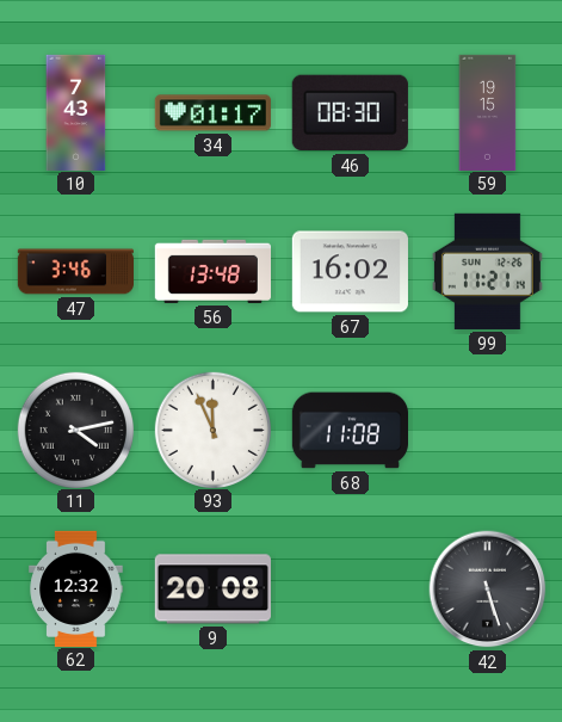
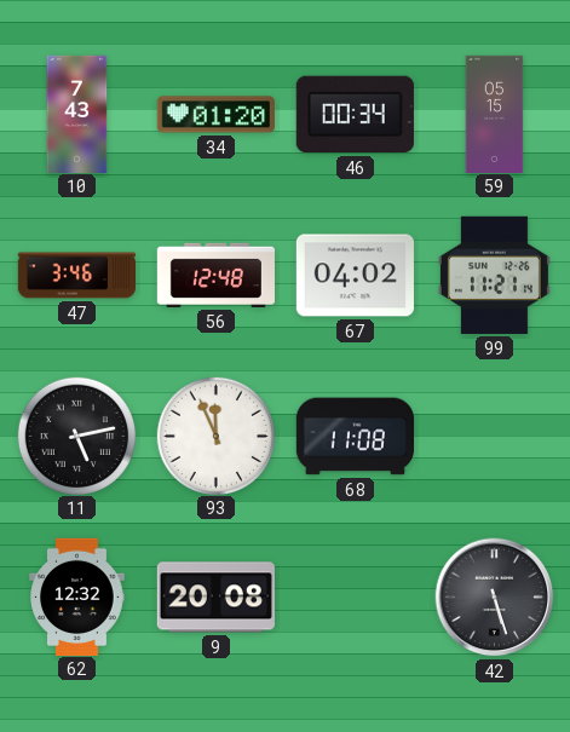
34: 01:17 -> 01:20 (215, 115)
46: 08:30 -> 00:34 (355, 115)
59: 19:15 -> 05:15 (495, 114)
56: 13:48 -> 12:48 (215, 275)
67: 16:02 -> 04:02 (355, 276)
11: 4:13 -> 5:13 (76, 436)
